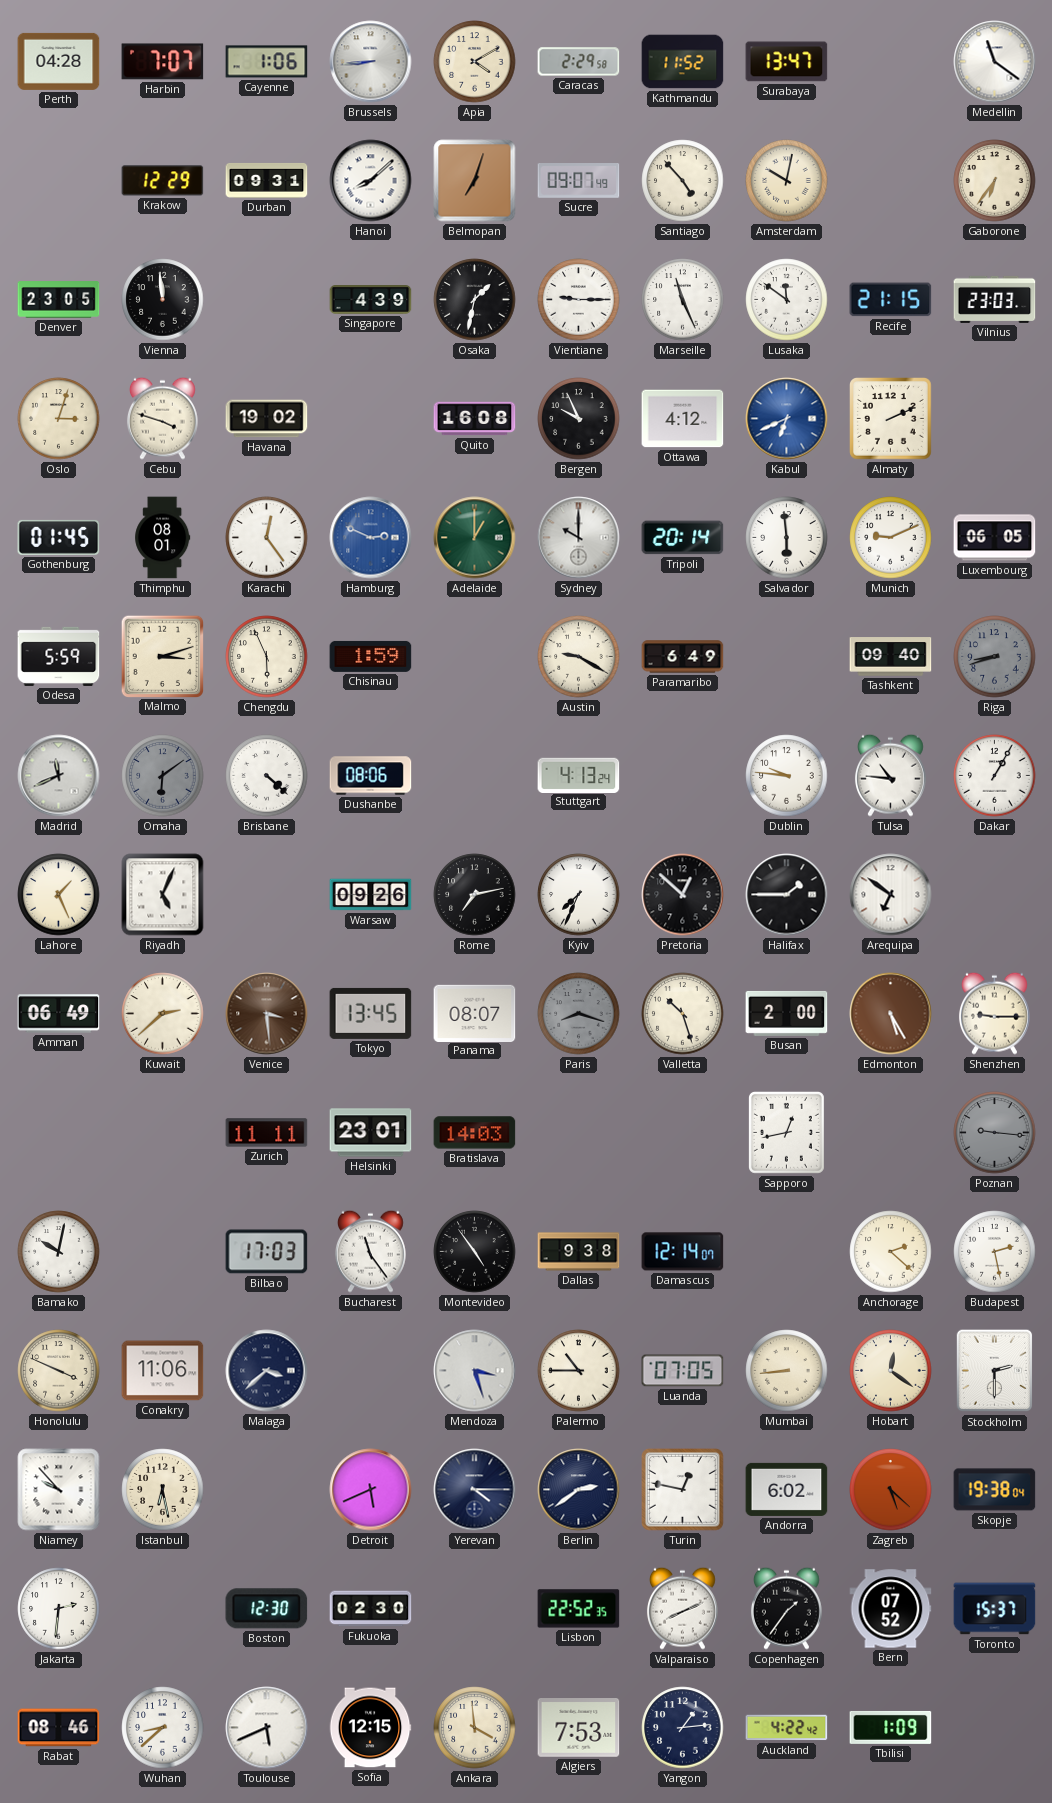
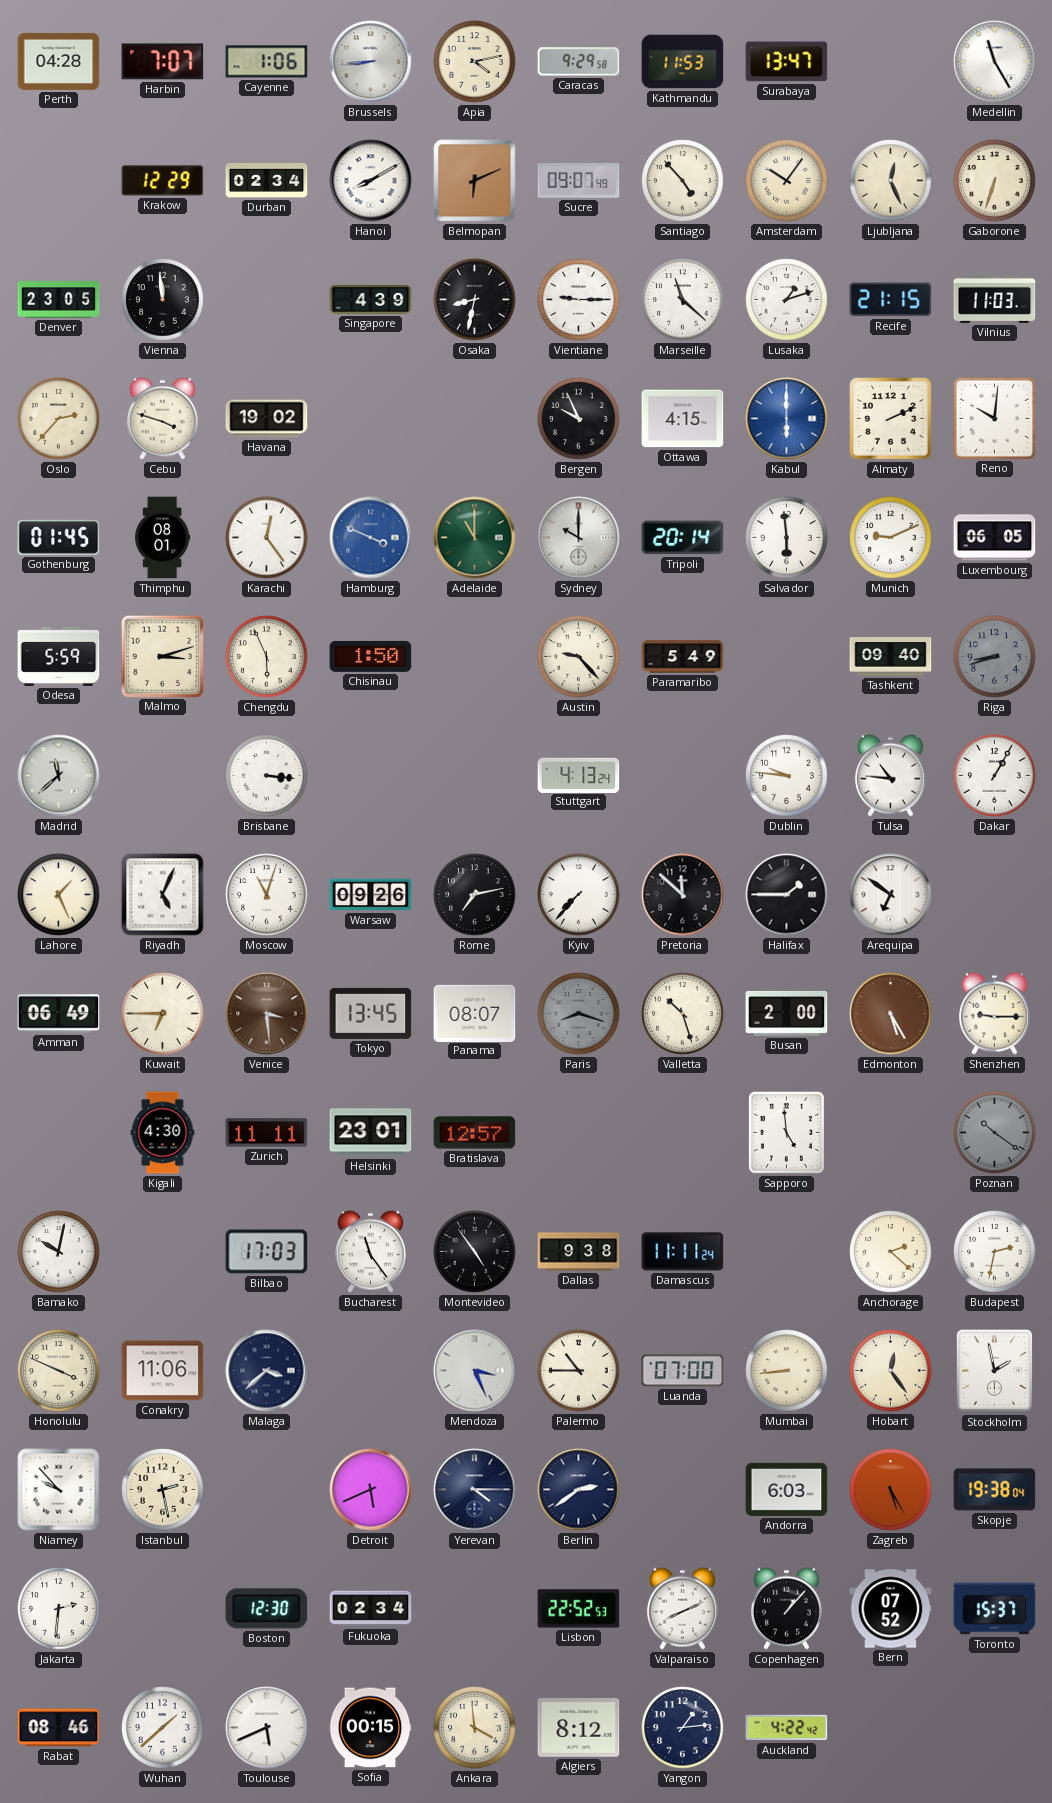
Apia: 4:10 -> 4:13 (475, 62)
Caracas: 2:29 -> 9:29 (579, 62)
Kathmandu: 11:52 -> 11:53 (683, 62)
Medellin: 11:21 -> 11:25 (995, 62)
Durban: 09:31 -> 02:34 (267, 180)
Hanoi: 8:08 -> 8:10 (371, 181)
Belmopan: 7:03 -> 6:11 (475, 181)
Amsterdam: 10:02 -> 10:06 (787, 181)
Ljubljana: none -> 12:26 (891, 181)
Gaborone: 6:36 -> 6:33 (995, 181)
Osaka: 1:32 -> 8:32 (475, 300)
Marseille: 11:26 -> 11:22 (683, 300)
Lusaka: 11:51 -> 1:12 (787, 300)
Vilnius: 23:03 -> 11:03 (995, 299)
Oslo: 3:03 -> 2:37 (59, 419)
Quito: 16:08 -> none (475, 419)
Ottawa: 4:12 -> 4:15 (683, 419)
Kabul: 6:41 -> 6:00 (787, 419)
Reno: none -> 10:01 (994, 418)
Hamburg: 2:49 -> 3:49 (371, 538)
Adelaide: 1:00 -> 11:00 (475, 538)
Chisinau: 1:59 -> 1:50 (371, 656)
Austin: 9:20 -> 9:23 (579, 657)
Paramaribo: 6:49 -> 5:49 (683, 657)
Madrid: 11:41 -> 11:38 (59, 776)
Omaha: 6:09 -> none (163, 776)
Brisbane: 4:22 -> 3:16 (267, 776)
Dushanbe: 08:06 -> none (371, 776)
Moscow: none -> 11:03 (267, 895)
Kyiv: 7:34 -> 7:37 (579, 895)
Pretoria: 12:52 -> 11:52 (683, 895)
Kuwait: 2:38 -> 6:45 (163, 1014)
Kigali: none -> 4:30 (163, 1133)
Bratislava: 14:03 -> 12:57 (475, 1133)
Sapporo: 12:43 -> 4:59 (786, 1132)
Poznan: 9:16 -> 10:21 (995, 1133)
Damascus: 12:14 -> 11:11 (683, 1252)
Budapest: 2:28 -> 2:32 (995, 1252)
Mendoza: 3:27 -> 3:26 (475, 1371)
Luanda: 07:05 -> 07:00 (683, 1371)
Hobart: 12:21 -> 12:24 (891, 1371)
Stockholm: 2:30 -> 1:58 (995, 1371)
Istanbul: 6:28 -> 2:28 (163, 1490)
Turin: 12:47 -> none (683, 1490)
Andorra: 6:02 -> 6:03 (787, 1489)
Zagreb: 5:22 -> 5:25 (891, 1490)
Fukuoka: 02:30 -> 02:34 (371, 1609)
Lisbon: 22:52:35 -> 22:52:53 (579, 1609)
Copenhagen: 1:36 -> 1:07 (786, 1608)
Wuhan: 8:38 -> 1:38 (163, 1728)
Sofia: 12:15 -> 00:15 (370, 1728)
Algiers: 7:53 -> 8:12 (579, 1728)
Tbilisi: 1:09 -> none (891, 1727)
